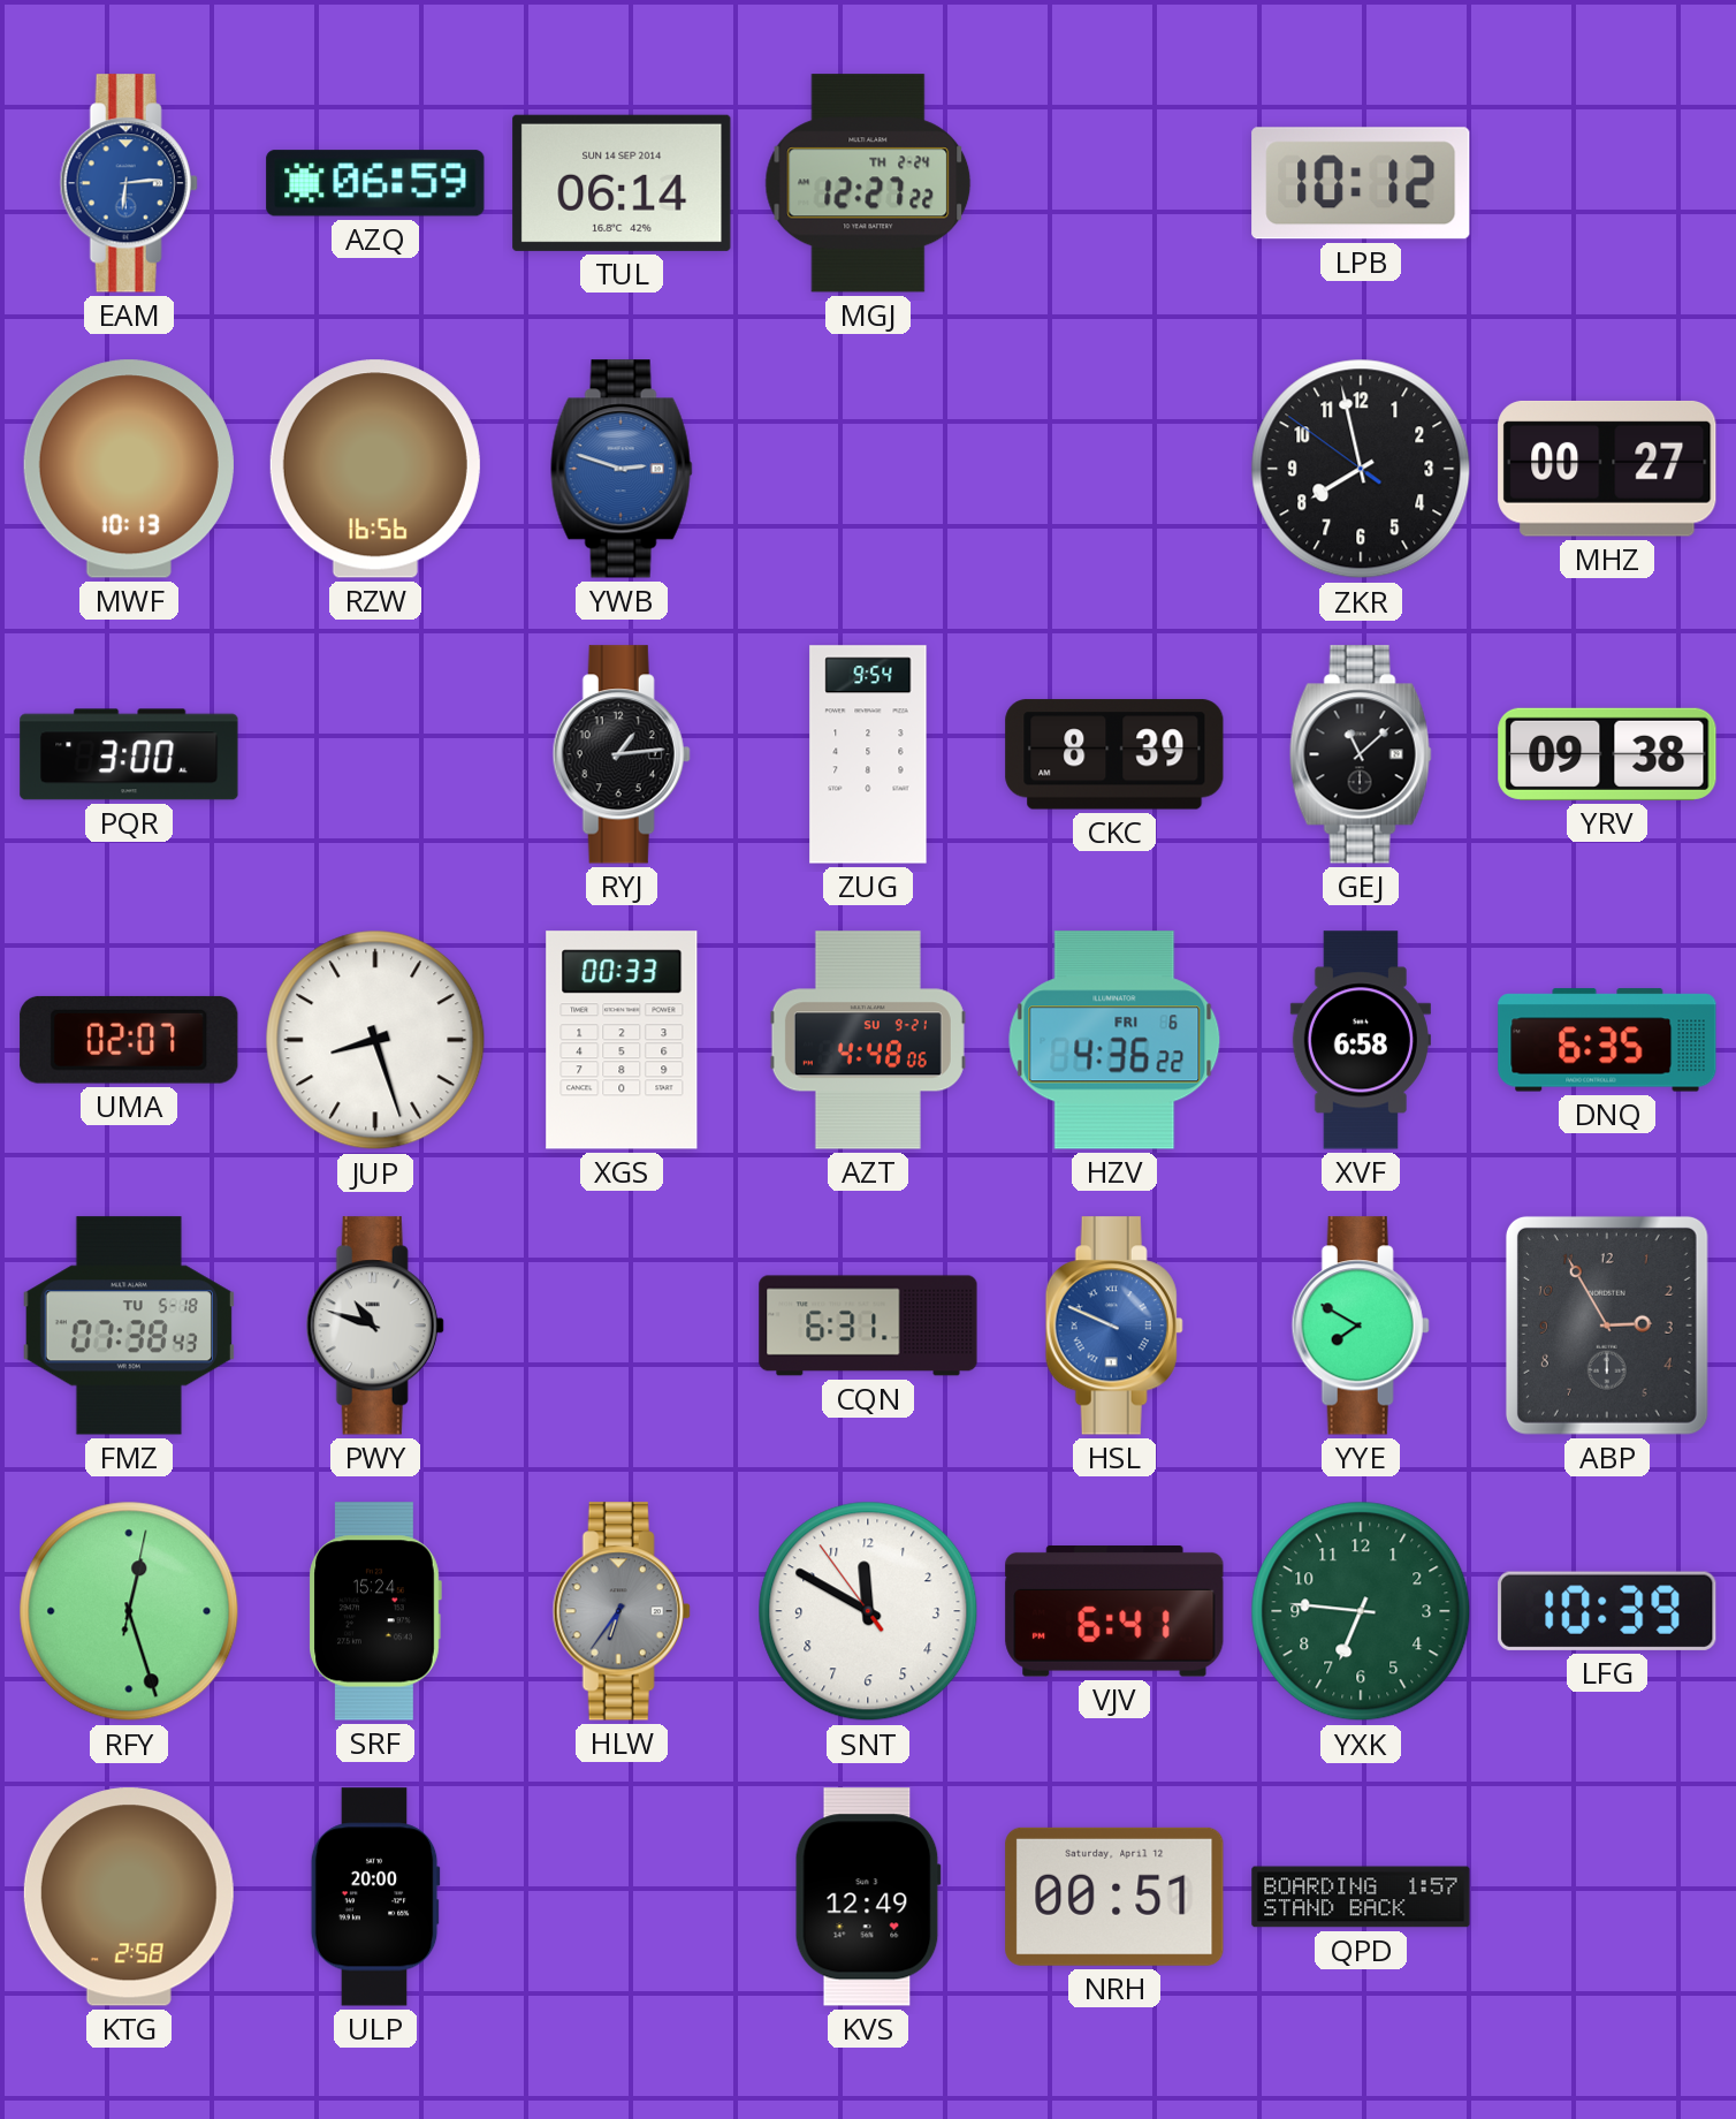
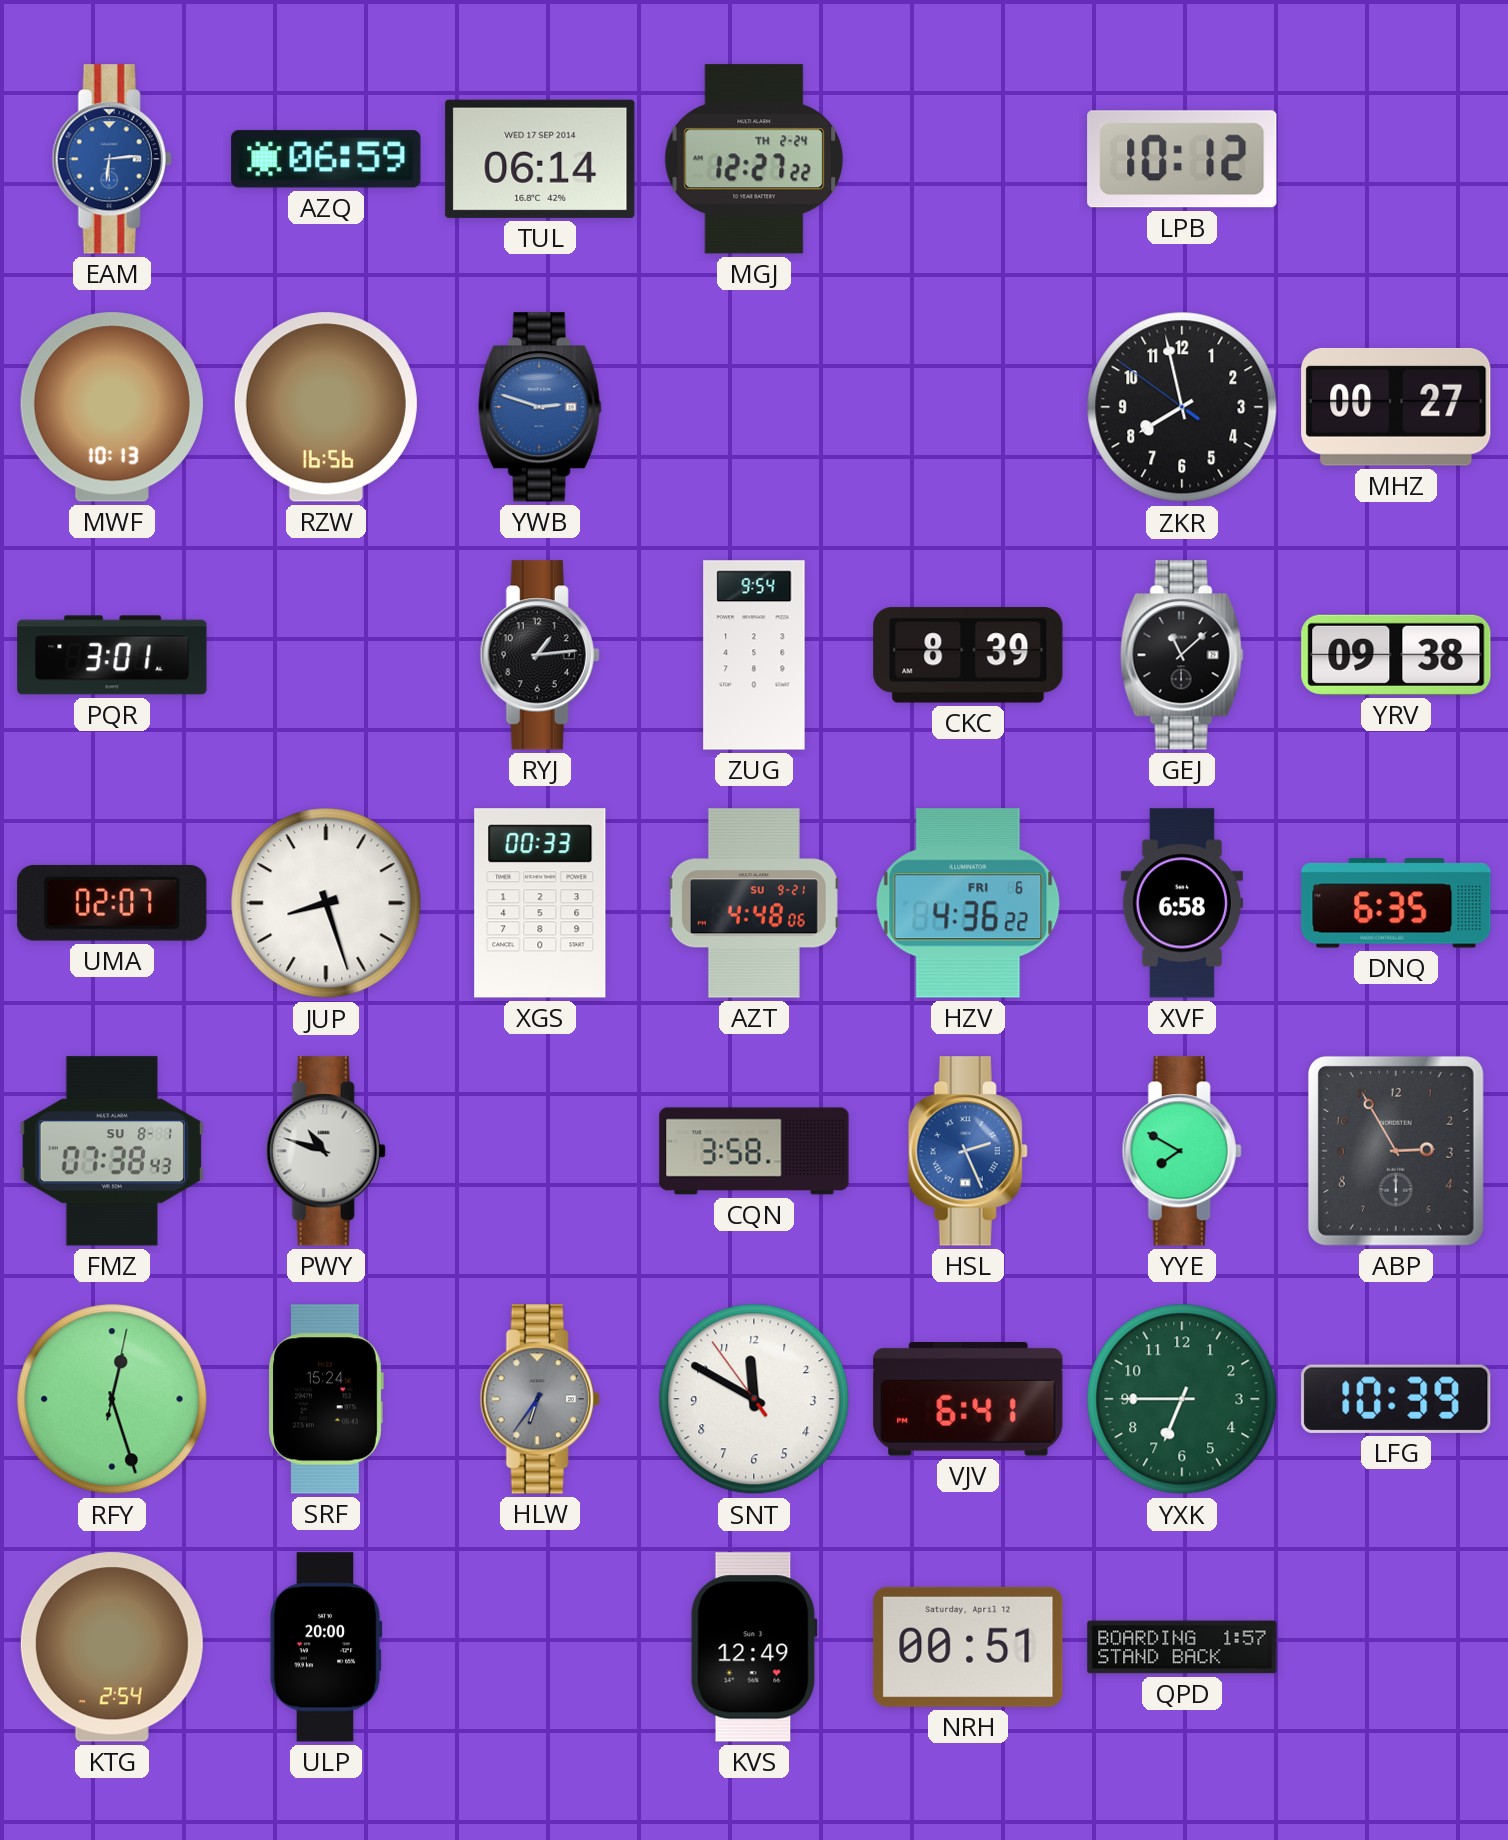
TUL date: SUN 14 SEP 2014 -> WED 17 SEP 2014 (540, 159)
PQR: 3:00 -> 3:01 (112, 655)
FMZ date: TU 5-18 -> SU 8-1 (112, 1151)
CQN: 6:31 -> 3:58 (754, 1151)
HSL: 9:49 -> 2:26 (968, 1151)
YXK: 6:46 -> 6:45 (1182, 1399)
KTG: 2:58 -> 2:54 (112, 1647)
